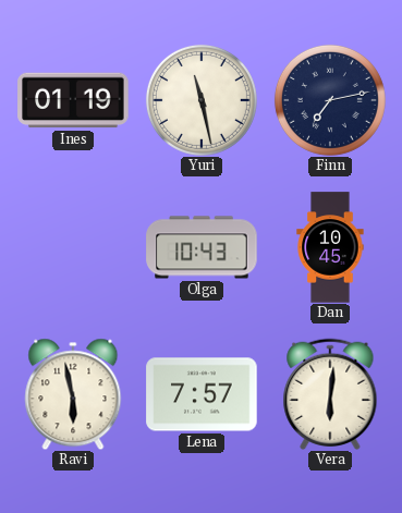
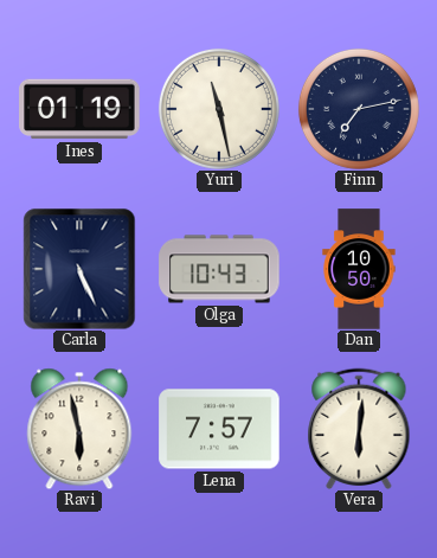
Carla: none -> 5:26 (79, 269)
Dan: 10:45 -> 10:50 (359, 269)
